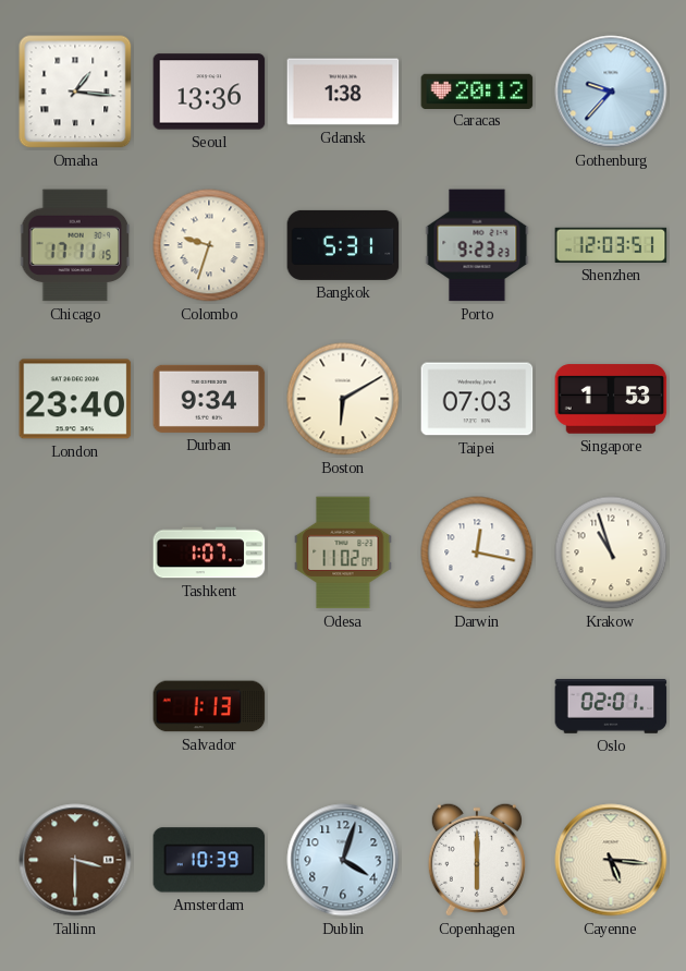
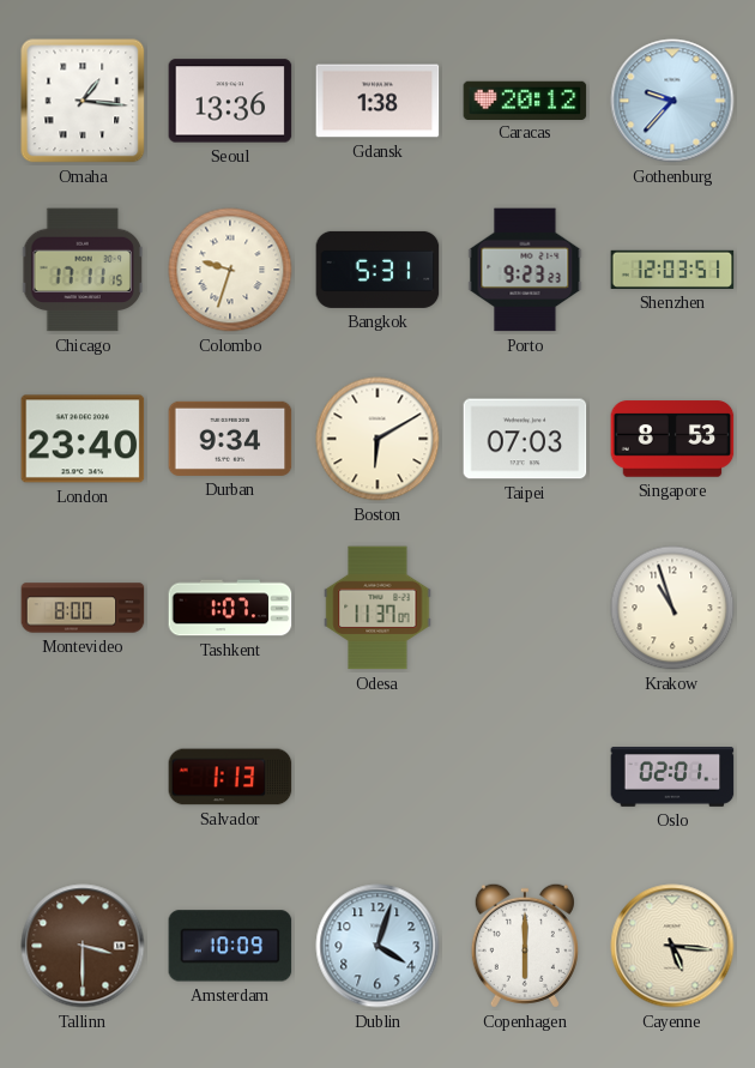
Singapore: 1:53 -> 8:53 (672, 439)
Montevideo: none -> 8:00 (83, 608)
Odesa: 11:02 -> 11:37 (377, 608)
Darwin: 12:17 -> none (477, 553)
Amsterdam: 10:39 -> 10:09 (230, 946)
